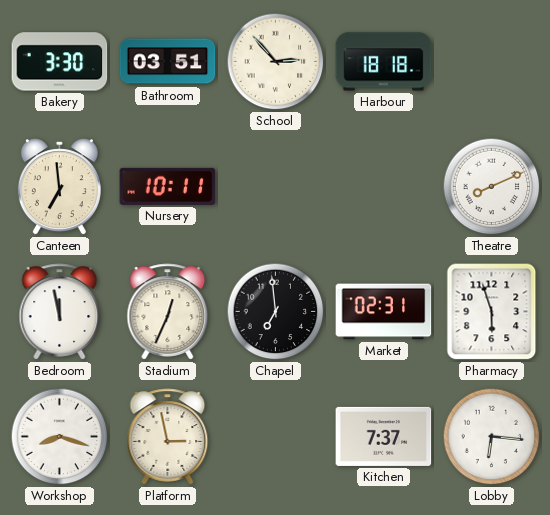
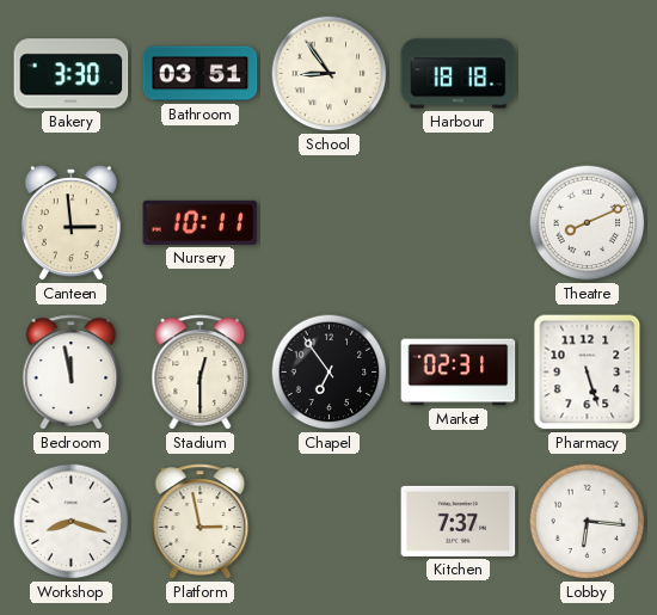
School: 2:53 -> 8:54 (330, 74)
Canteen: 6:59 -> 2:59 (70, 223)
Stadium: 12:34 -> 12:30 (201, 373)
Chapel: 6:59 -> 6:54 (330, 373)
Pharmacy: 5:57 -> 5:27 (588, 373)
